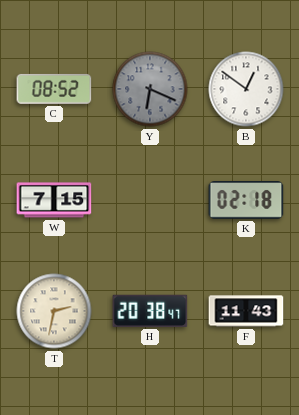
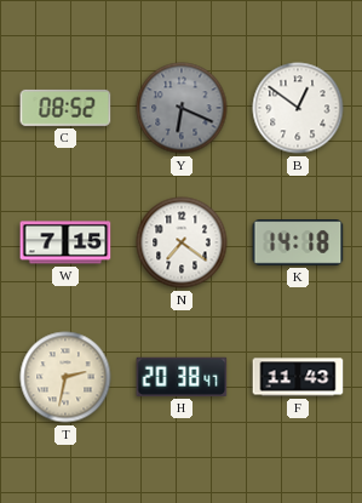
N: none -> 7:21 (182, 242)
K: 02:18 -> 14:18 (298, 244)
